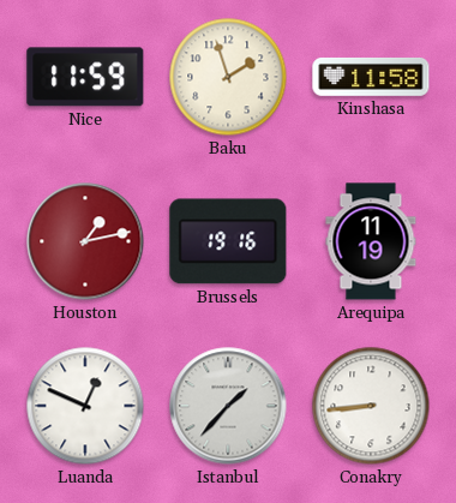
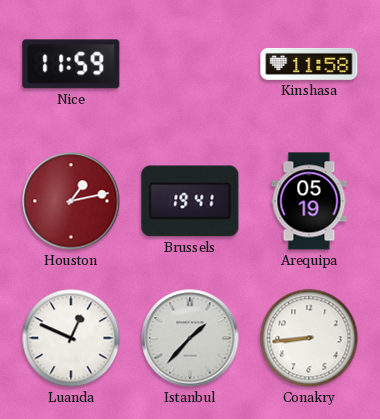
Baku: 1:57 -> none (228, 77)
Brussels: 19:16 -> 19:41 (190, 201)
Arequipa: 11:19 -> 05:19 (309, 201)
